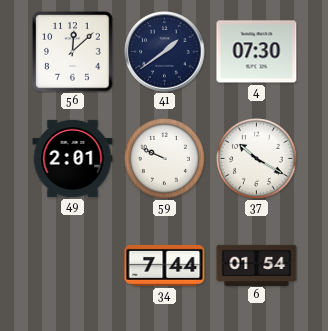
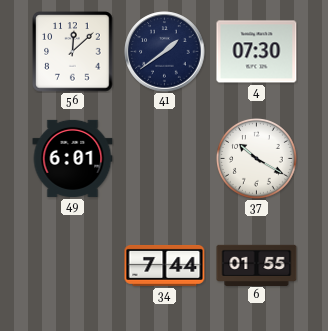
49: 2:01 -> 6:01 (73, 158)
59: 9:49 -> none (165, 159)
6: 01:54 -> 01:55 (257, 265)
